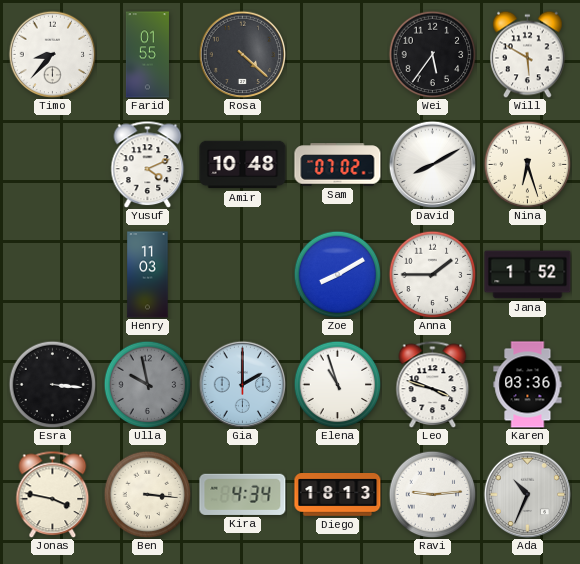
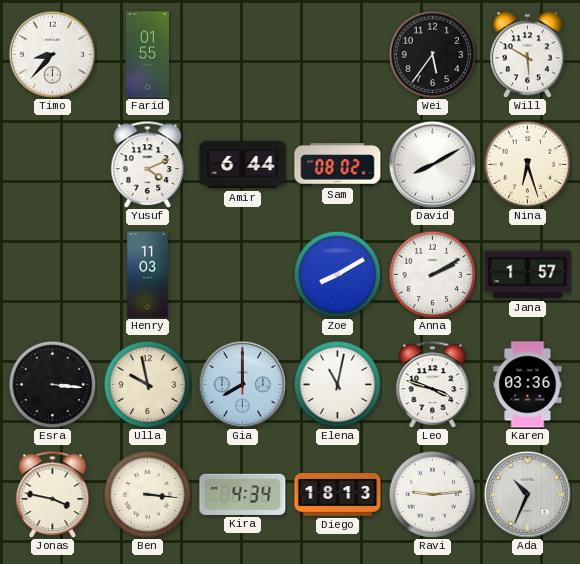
Rosa: 4:22 -> none (242, 54)
Amir: 10:48 -> 6:44 (243, 165)
Sam: 07:02 -> 08:02 (338, 165)
Anna: 1:45 -> 2:10 (432, 274)
Jana: 1:52 -> 1:57 (528, 275)
Ulla dial: grey -> cream (147, 384)
Gia: 2:00 -> 8:00 (242, 384)
Elena: 10:57 -> 11:02 (337, 384)
